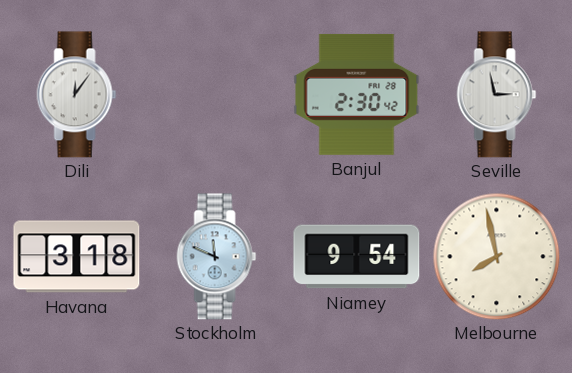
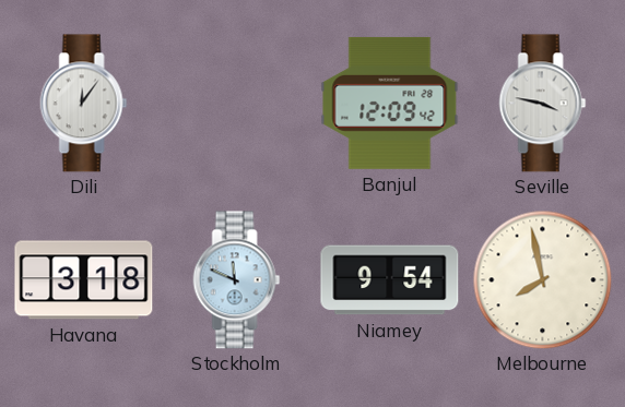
Banjul: 2:30 -> 12:09 (390, 103)
Seville: 2:58 -> 3:47 (543, 104)
